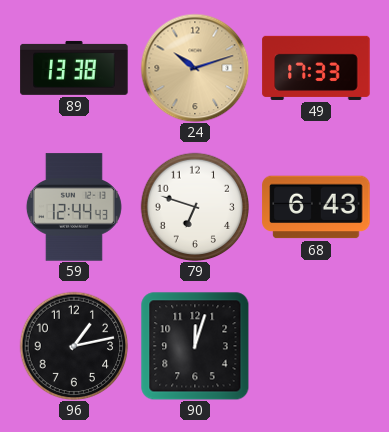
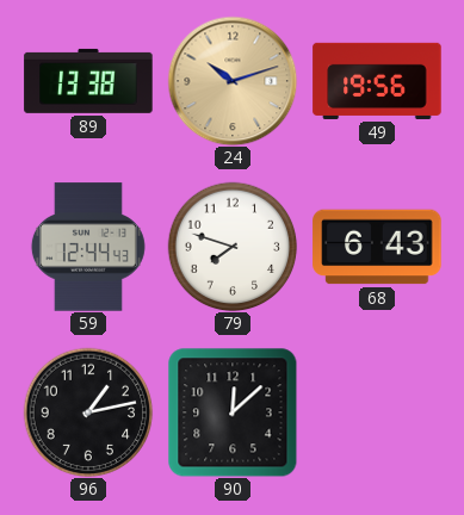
49: 17:33 -> 19:56 (377, 81)
79: 6:48 -> 7:48 (233, 247)
90: 12:03 -> 12:08 (233, 412)
